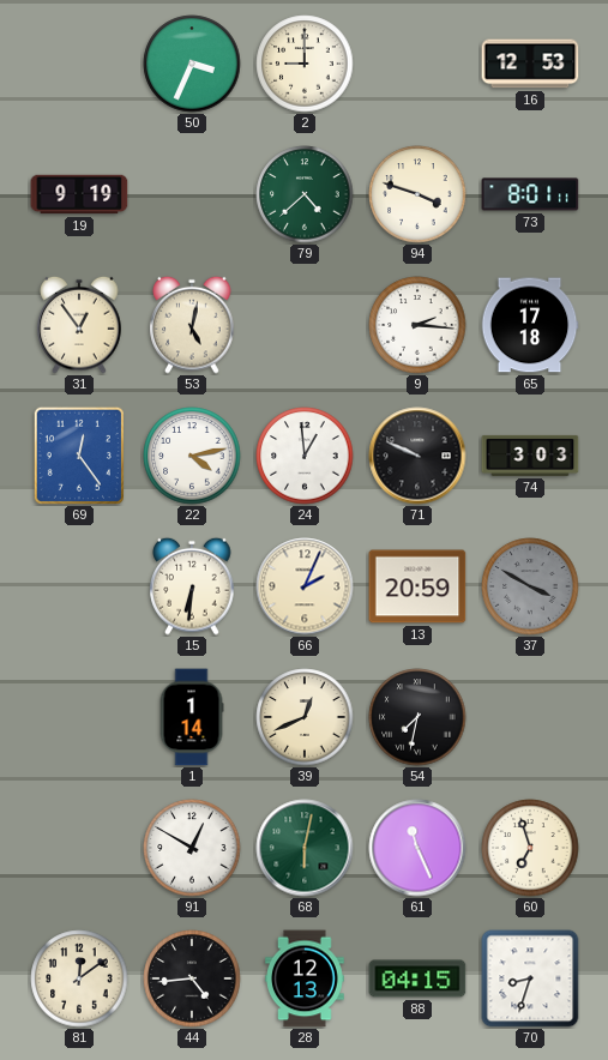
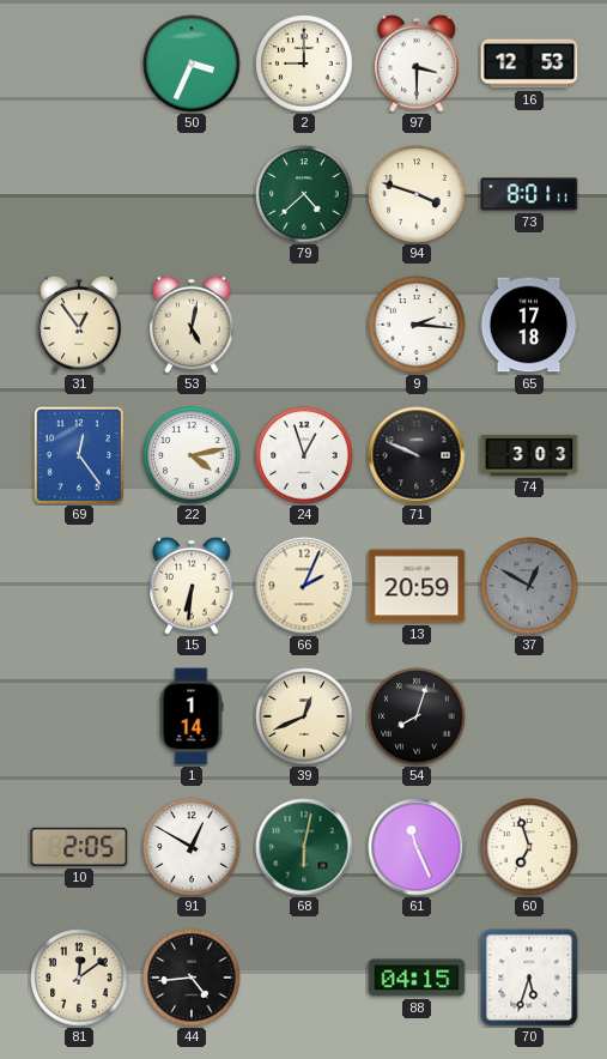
97: none -> 3:30 (417, 63)
19: 9:19 -> none (79, 194)
24: 12:59 -> 12:57 (304, 455)
37: 3:50 -> 12:50 (529, 586)
54: 7:32 -> 8:03 (417, 716)
10: none -> 2:05 (79, 847)
28: 12:13 -> none (306, 978)
70: 8:33 -> 5:33 (529, 978)
